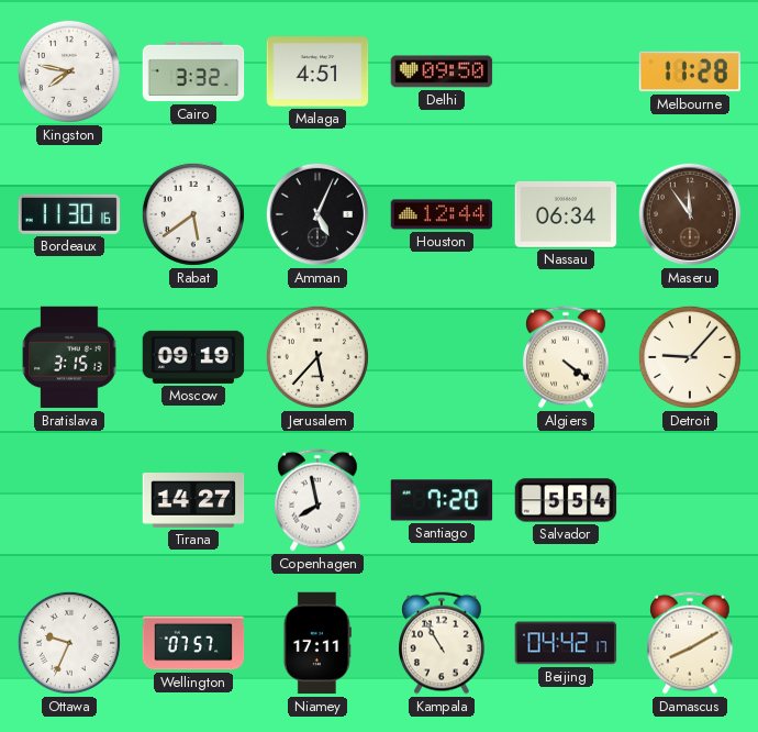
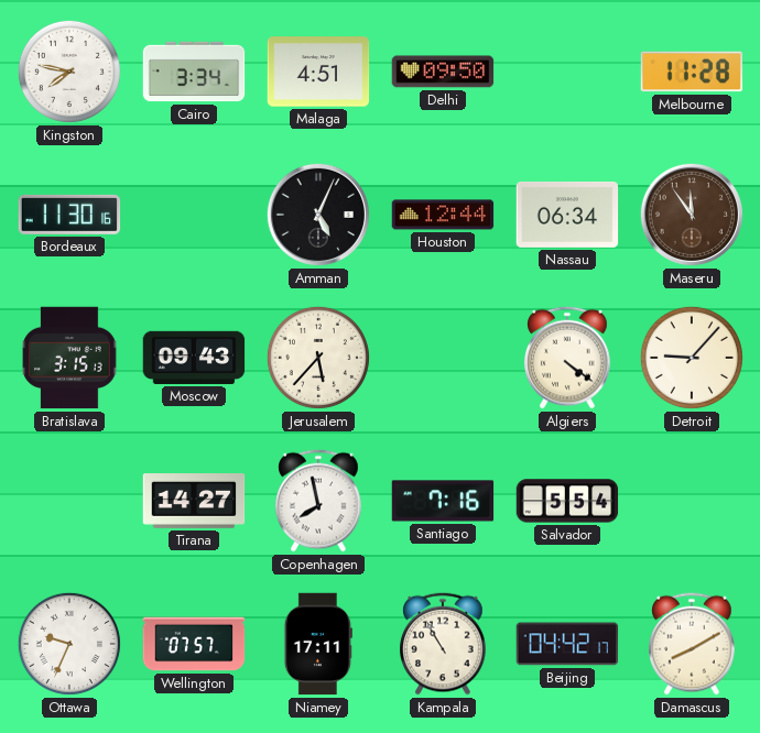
Cairo: 3:32 -> 3:34 (194, 72)
Rabat: 5:39 -> none (193, 214)
Moscow: 09:19 -> 09:43 (194, 358)
Santiago: 7:20 -> 7:16 (443, 501)
